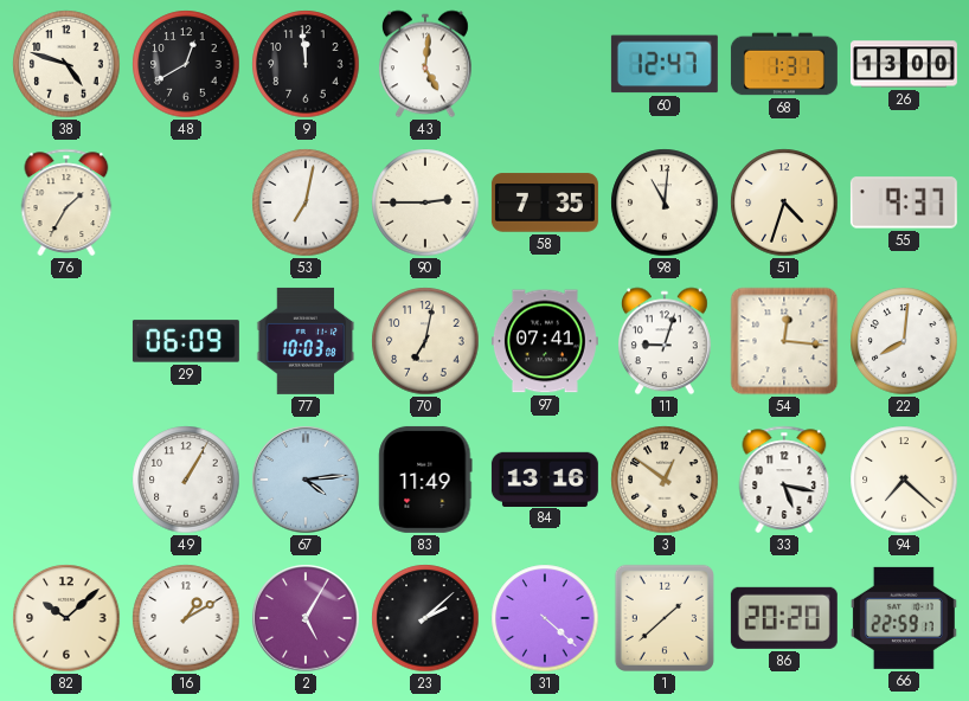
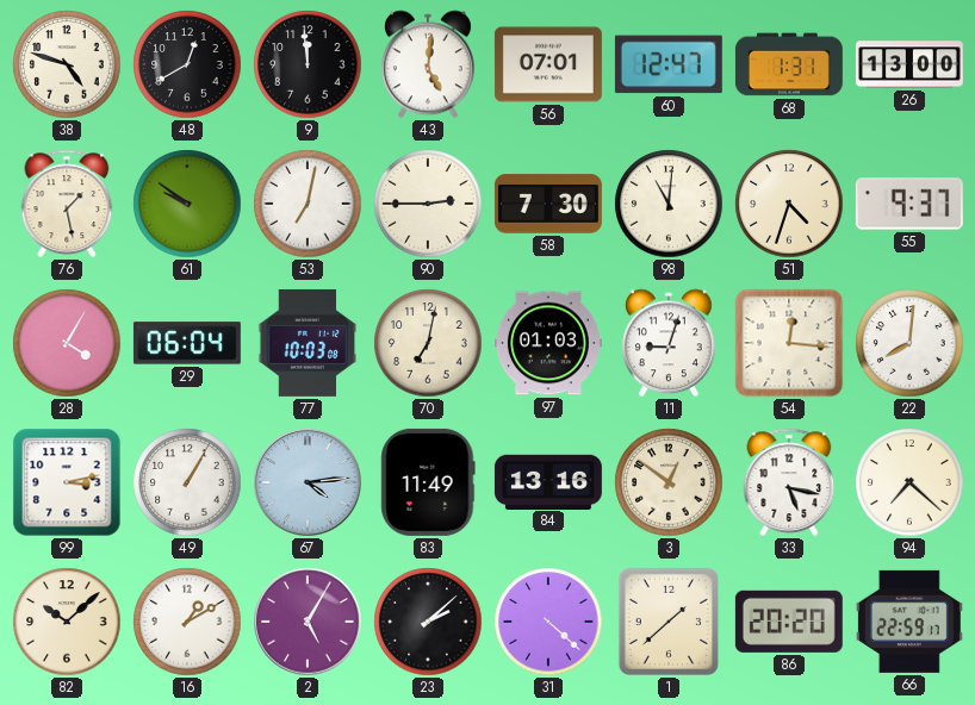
56: none -> 07:01 (548, 64)
76: 1:35 -> 1:28 (67, 204)
61: none -> 9:51 (187, 204)
58: 7:35 -> 7:30 (548, 204)
28: none -> 4:05 (67, 343)
29: 06:09 -> 06:04 (187, 343)
97: 07:41 -> 01:03 (548, 343)
99: none -> 3:13 (67, 482)
